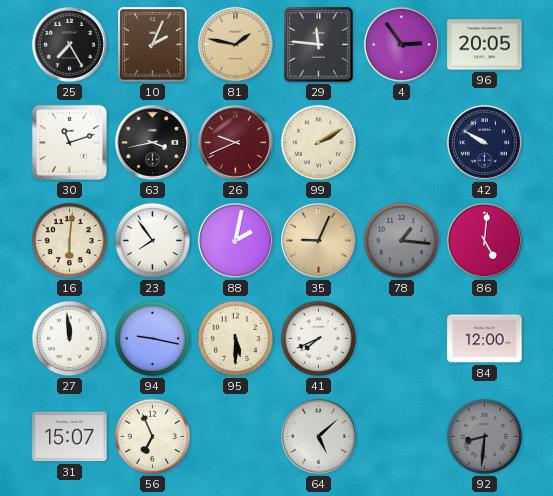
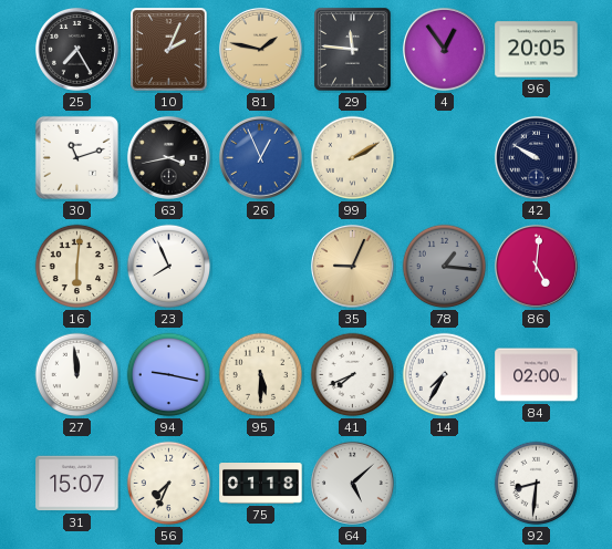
4: 2:54 -> 12:54 (444, 49)
26: 9:41 -> 12:56 (260, 157)
26 dial: burgundy -> blue (260, 157)
23: 7:54 -> 7:56 (169, 267)
88: 2:02 -> none (235, 240)
14: none -> 7:35 (445, 375)
84: 12:00 -> 02:00 (537, 375)
56: 6:56 -> 7:34 (169, 484)
75: none -> 01:18 (261, 484)
92 dial: grey -> white (537, 484)
